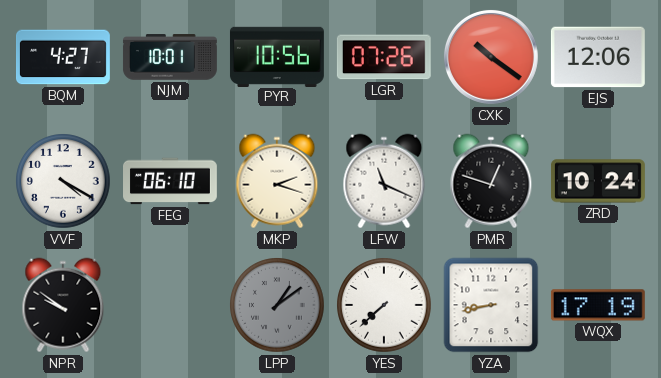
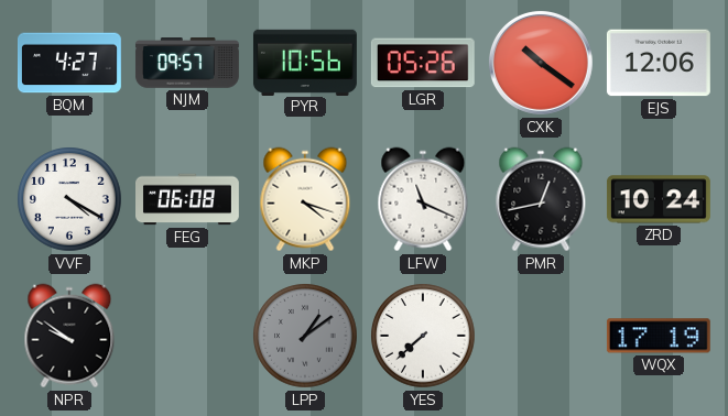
NJM: 10:01 -> 09:57 (187, 63)
LGR: 07:26 -> 05:26 (423, 63)
FEG: 06:10 -> 06:08 (188, 199)
MKP: 2:18 -> 4:18 (305, 199)
PMR: 12:48 -> 12:43 (541, 199)
YZA: 8:43 -> none (491, 305)
